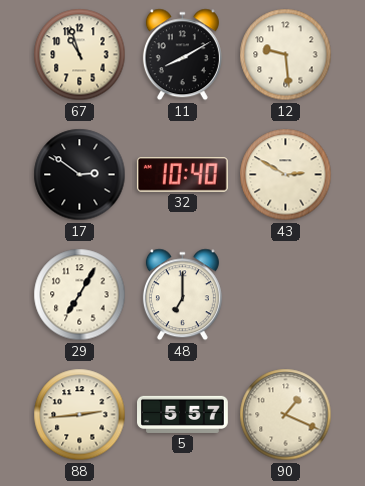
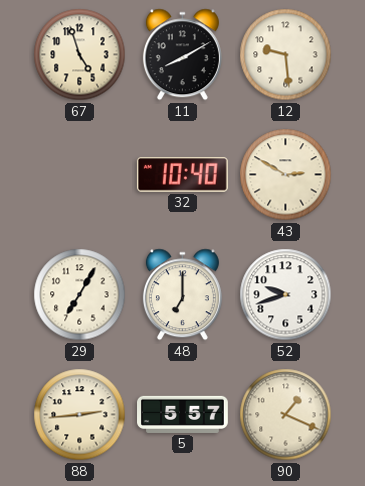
67: 10:57 -> 4:57 (80, 55)
17: 2:51 -> none (80, 175)
52: none -> 9:42 (286, 295)
